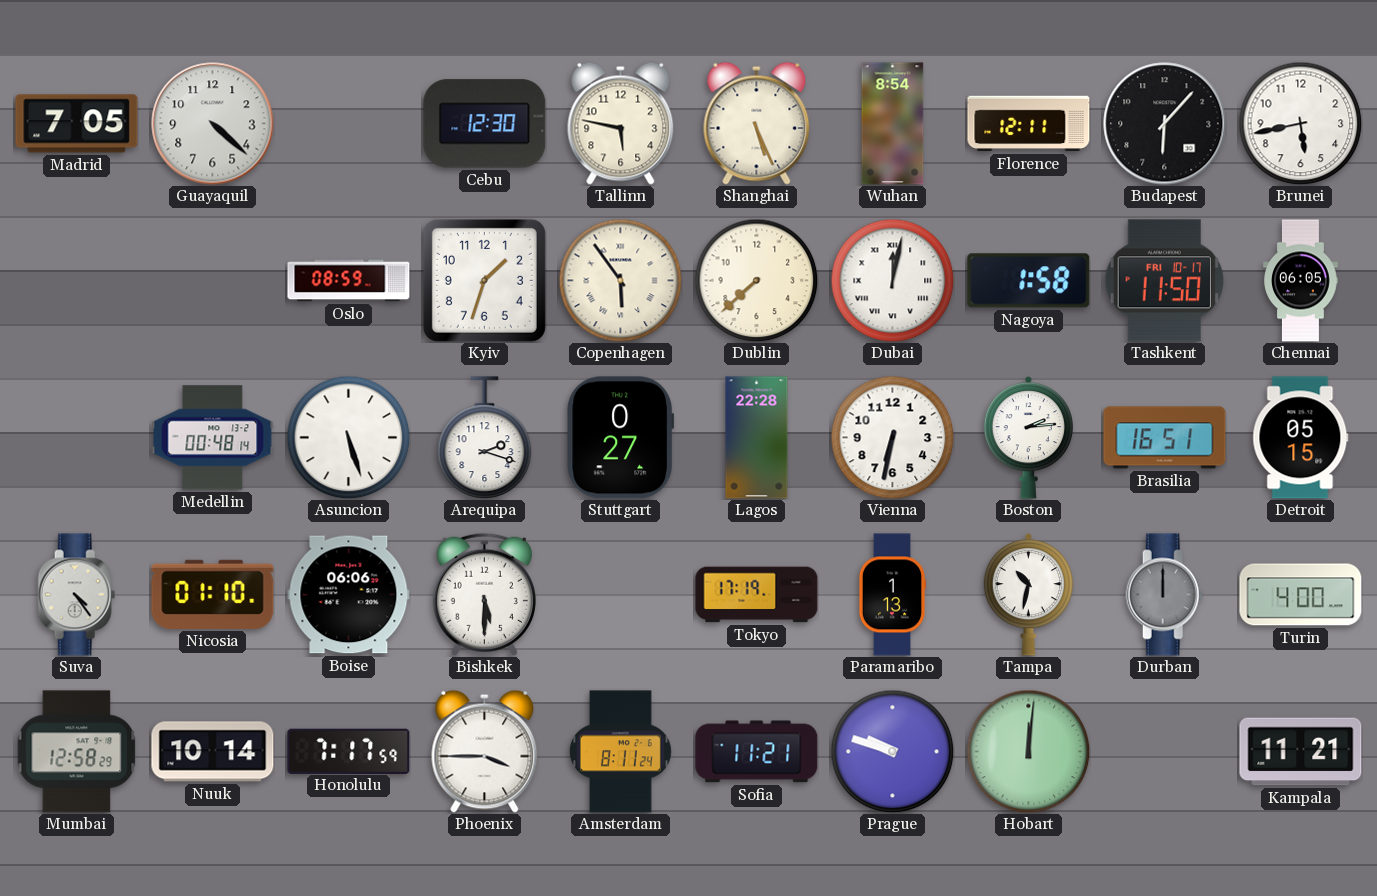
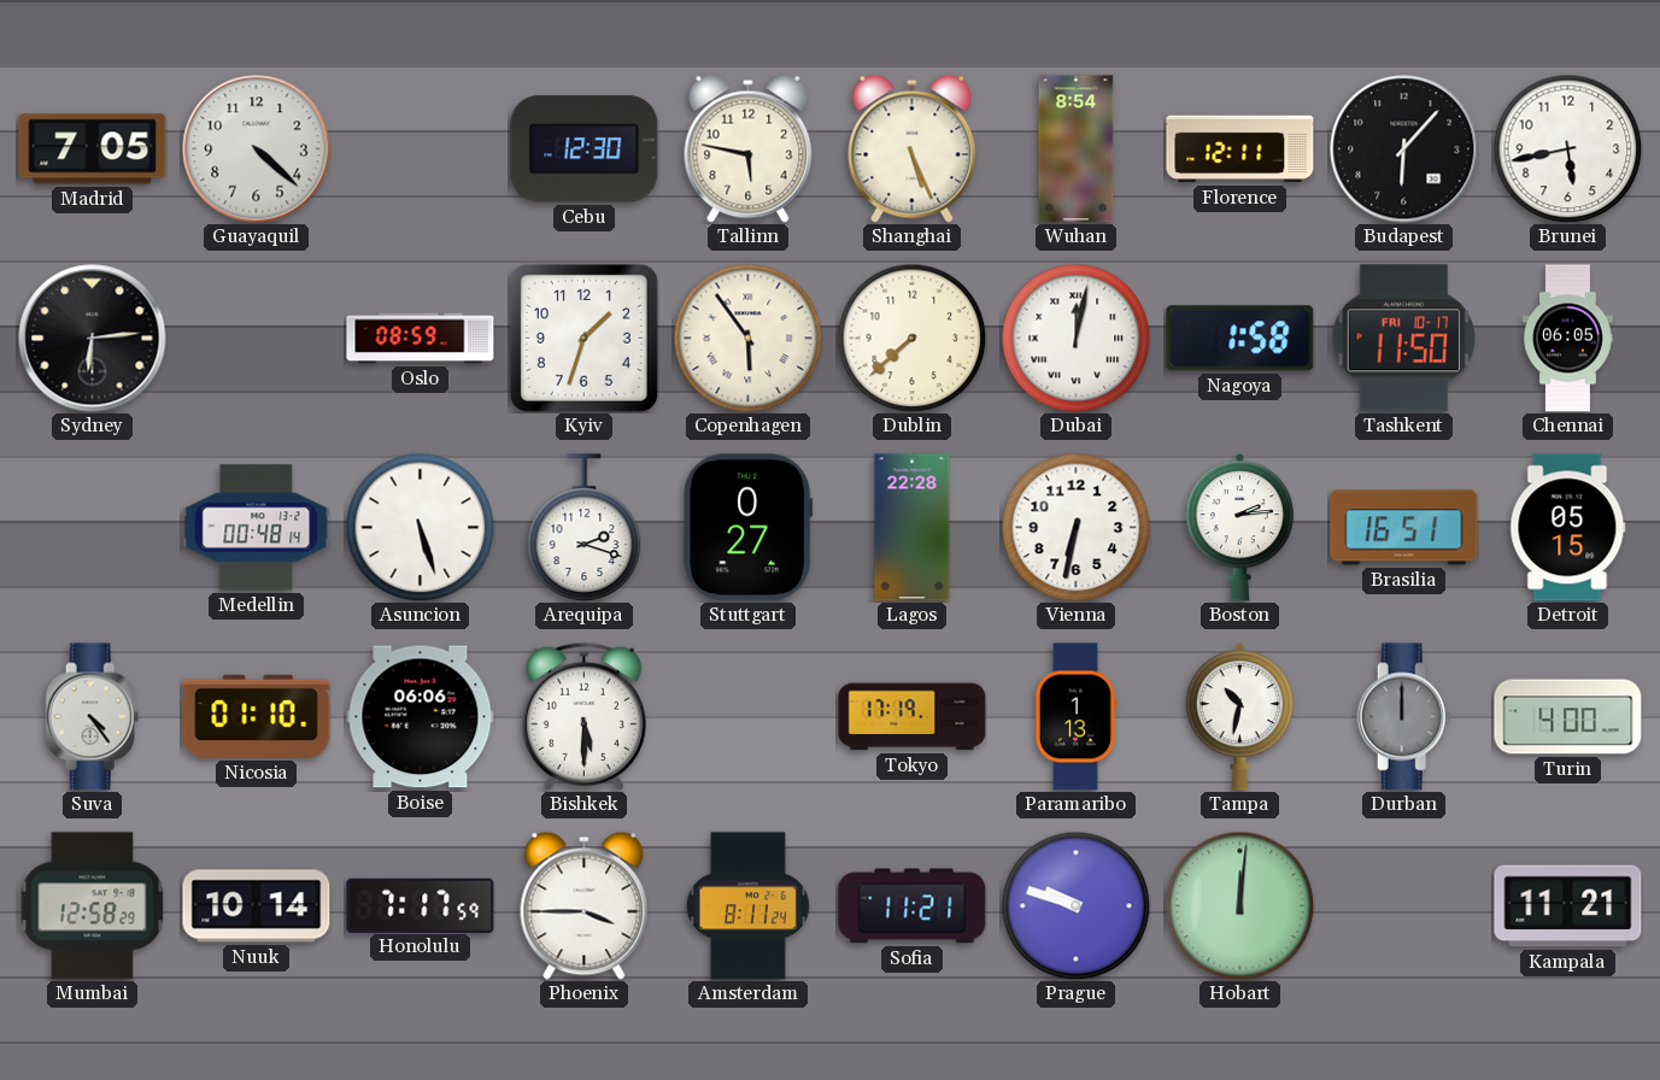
Sydney: none -> 6:14 (93, 339)
